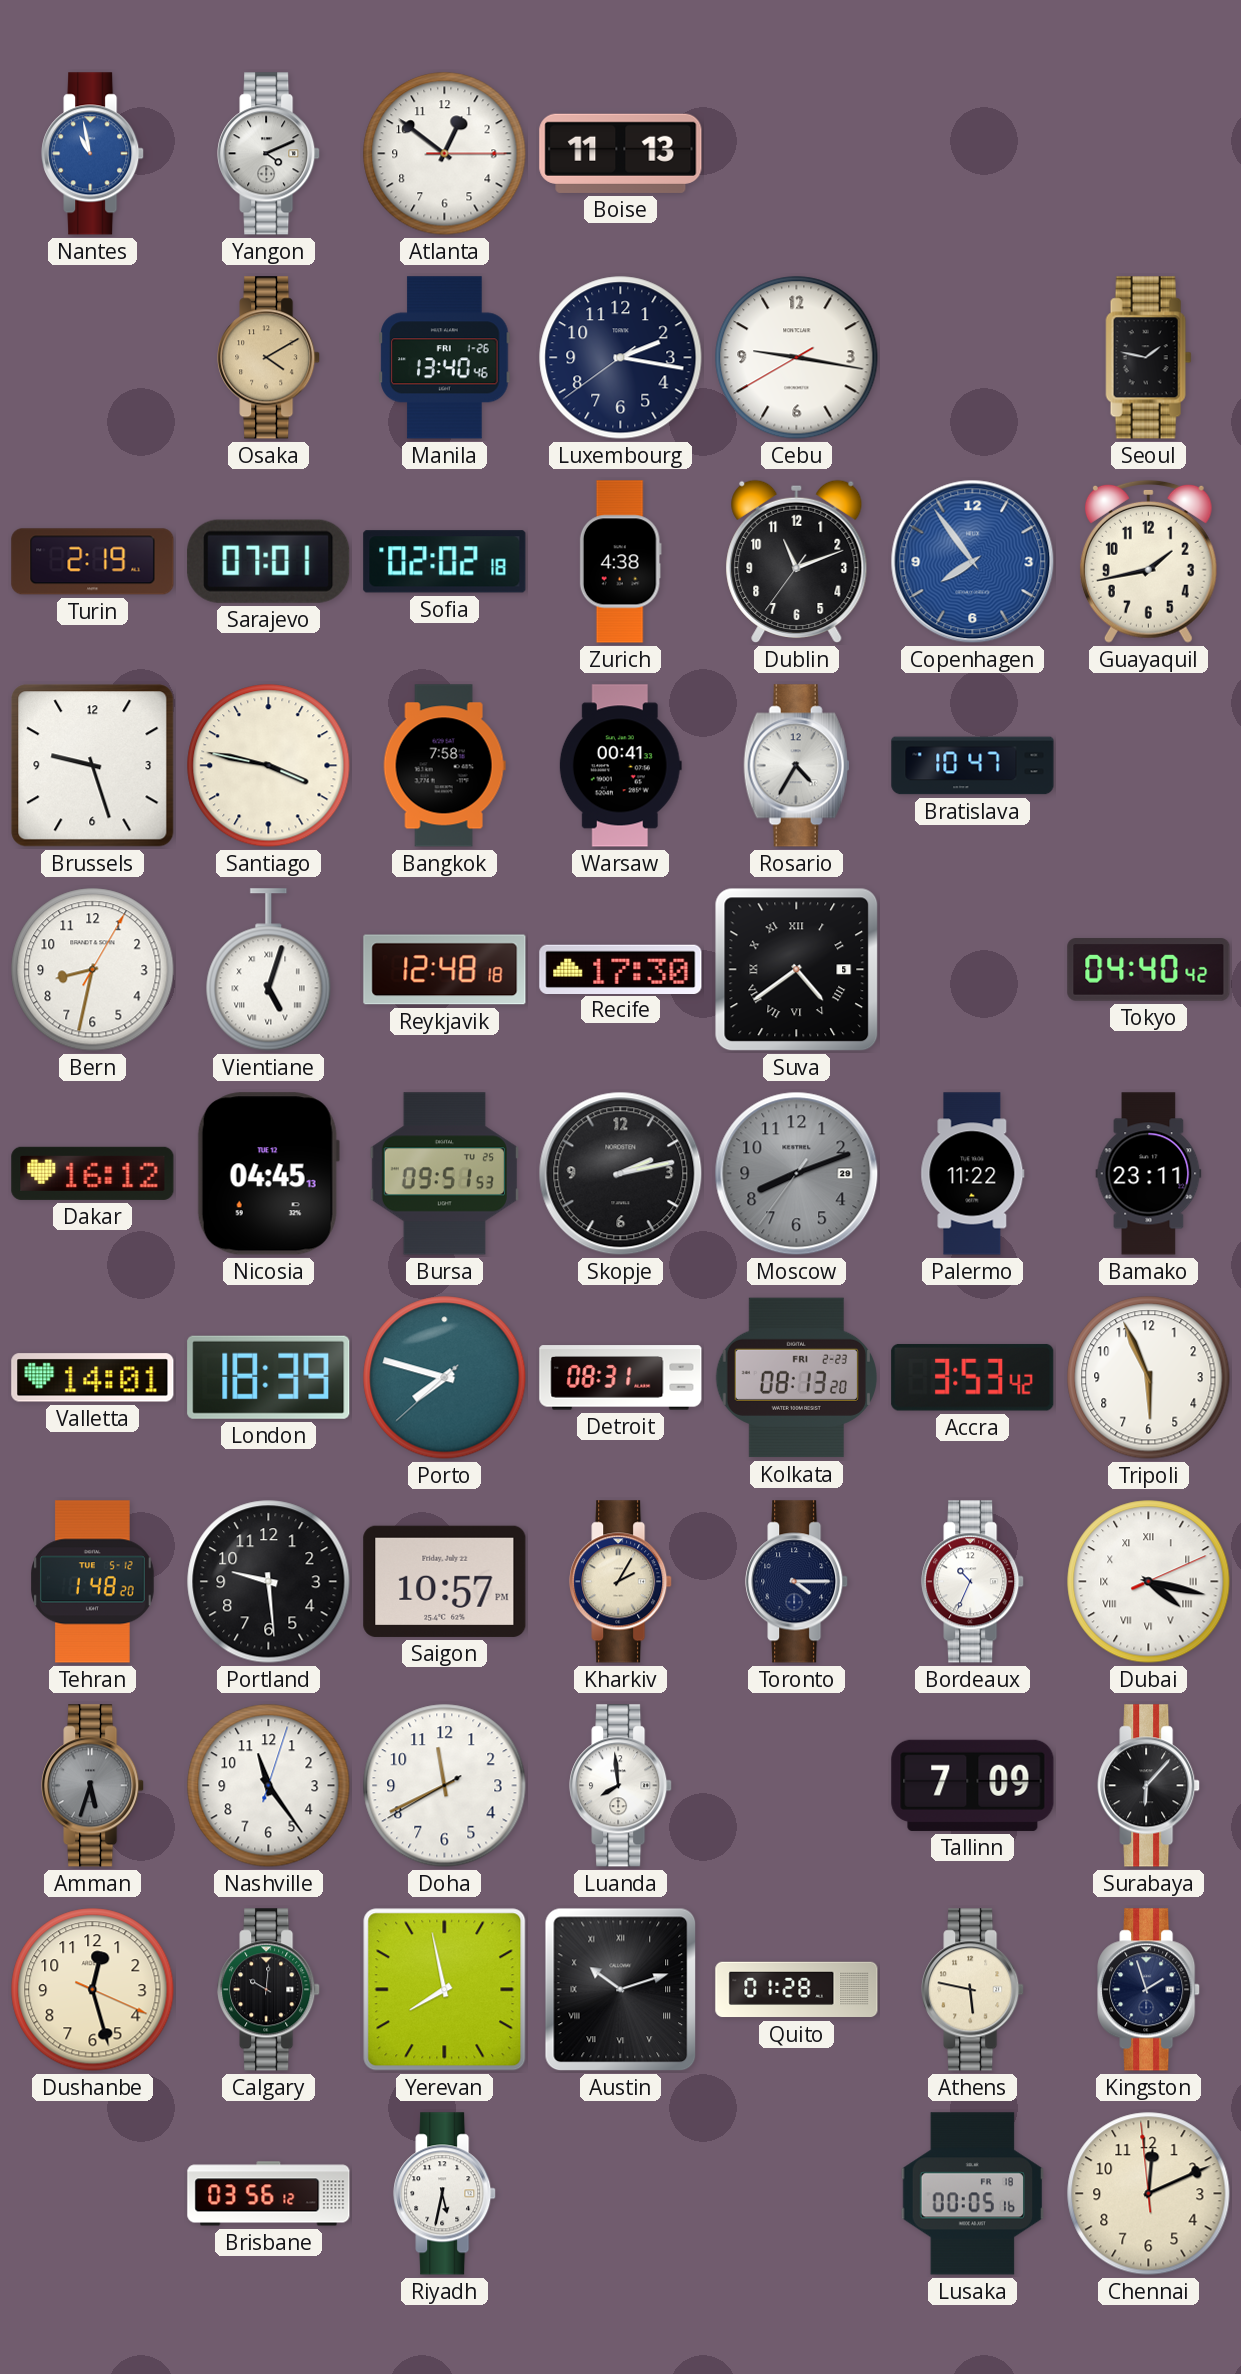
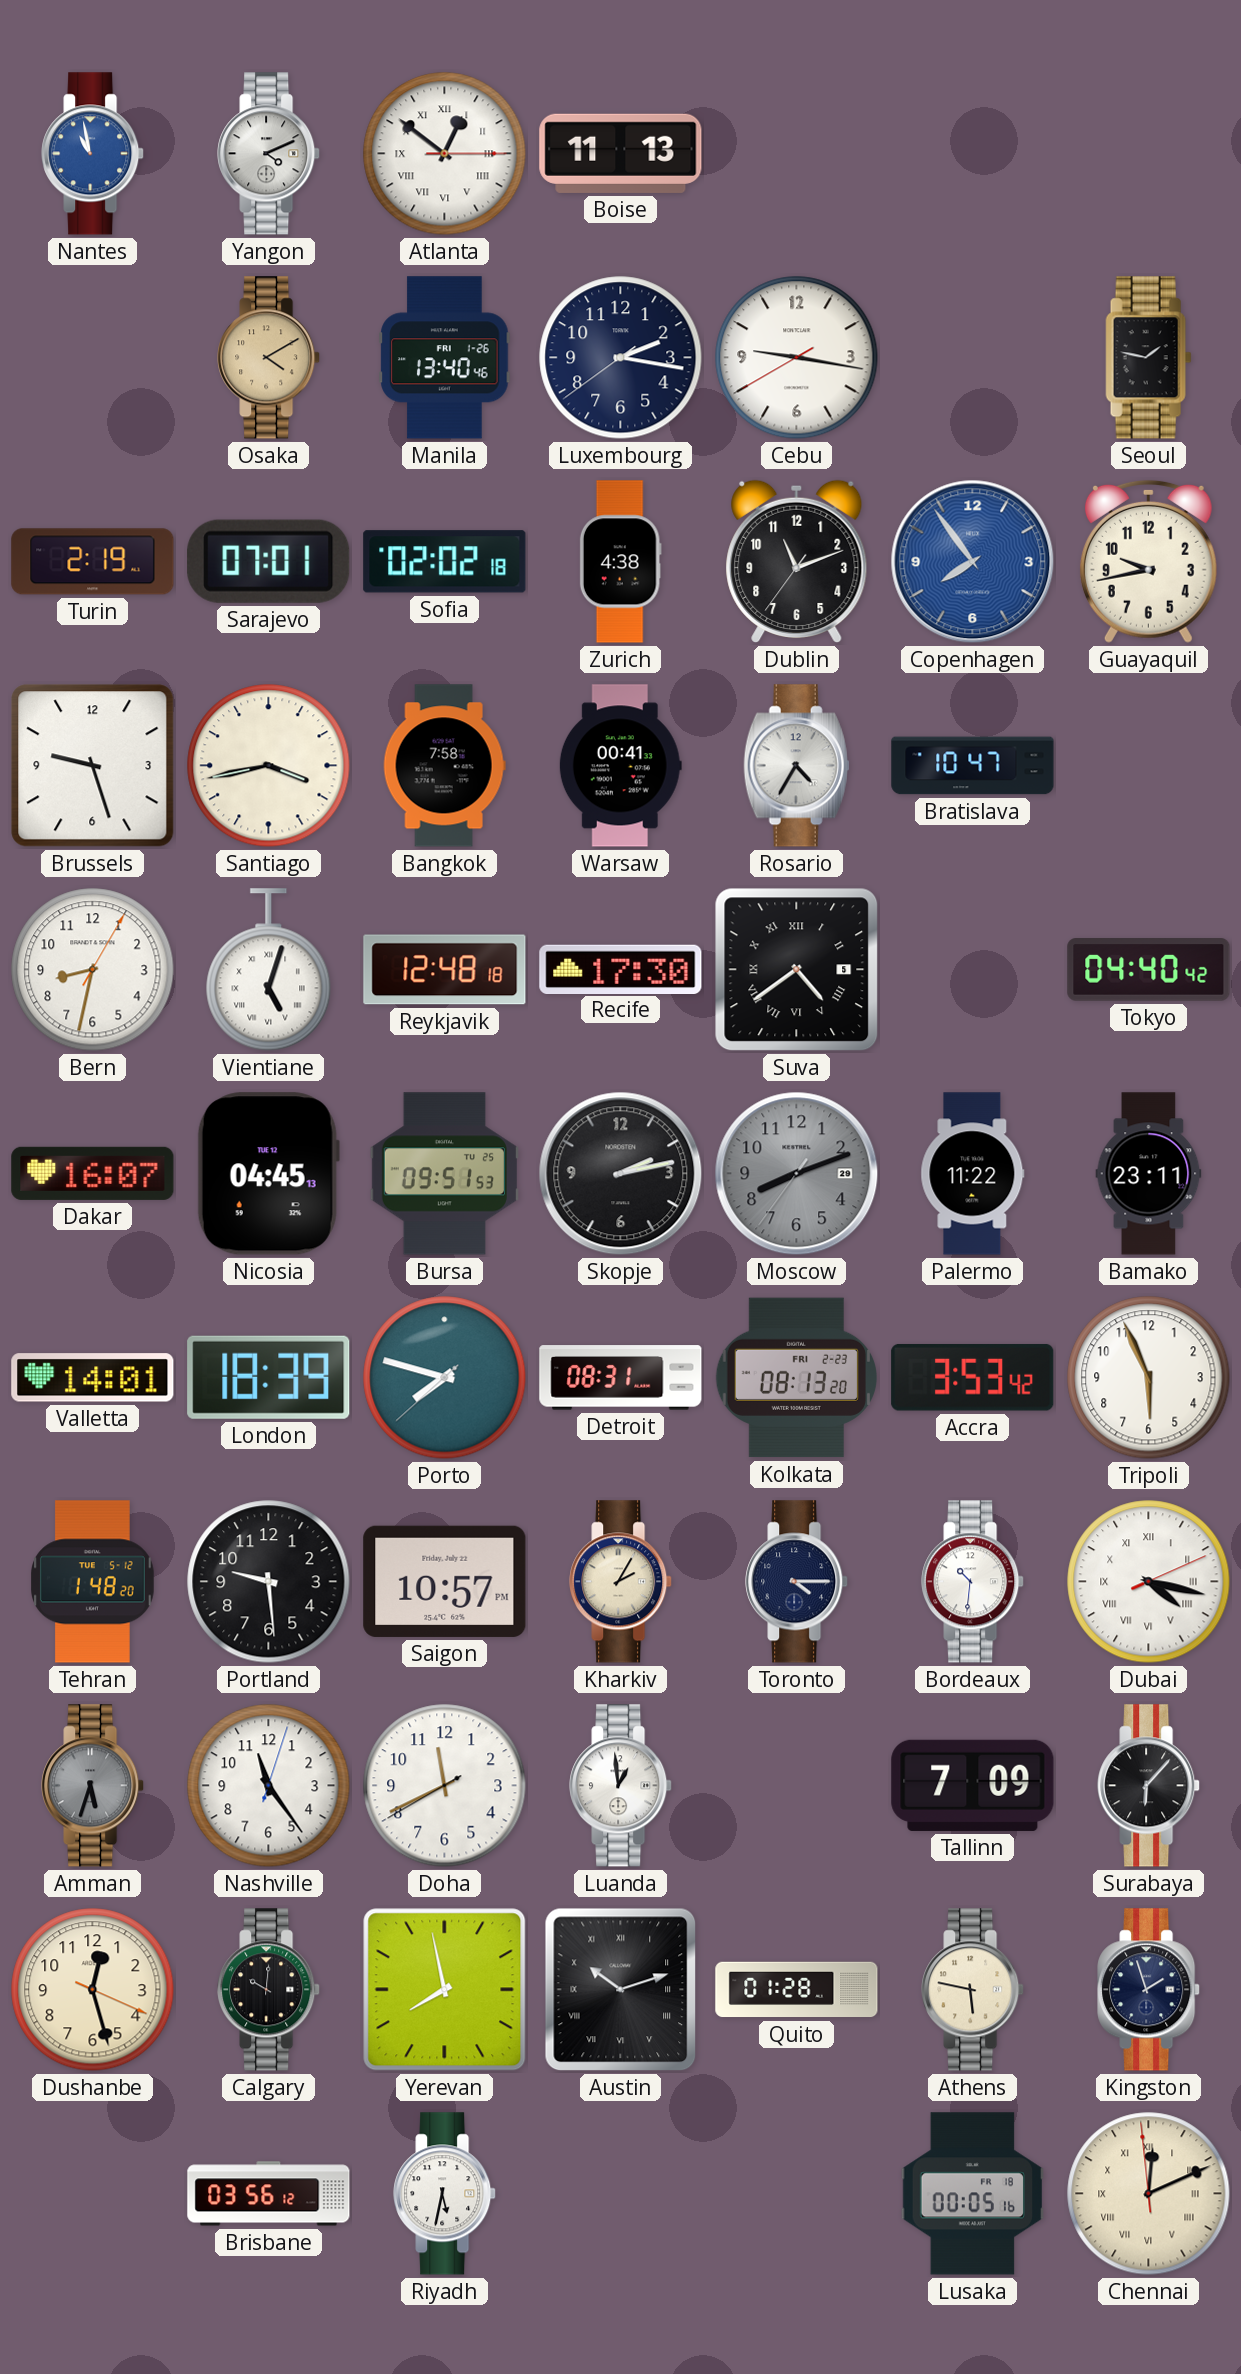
Atlanta numerals: Arabic -> Roman (445, 154)
Guayaquil: 1:43 -> 9:43 (1148, 561)
Santiago: 3:47 -> 3:43 (269, 766)
Dakar: 16:12 -> 16:07 (93, 1173)
Bordeaux: 10:34 -> 10:31 (973, 1582)
Luanda: 7:59 -> 12:59 (621, 1786)
Chennai numerals: Arabic -> Roman (1149, 2194)
